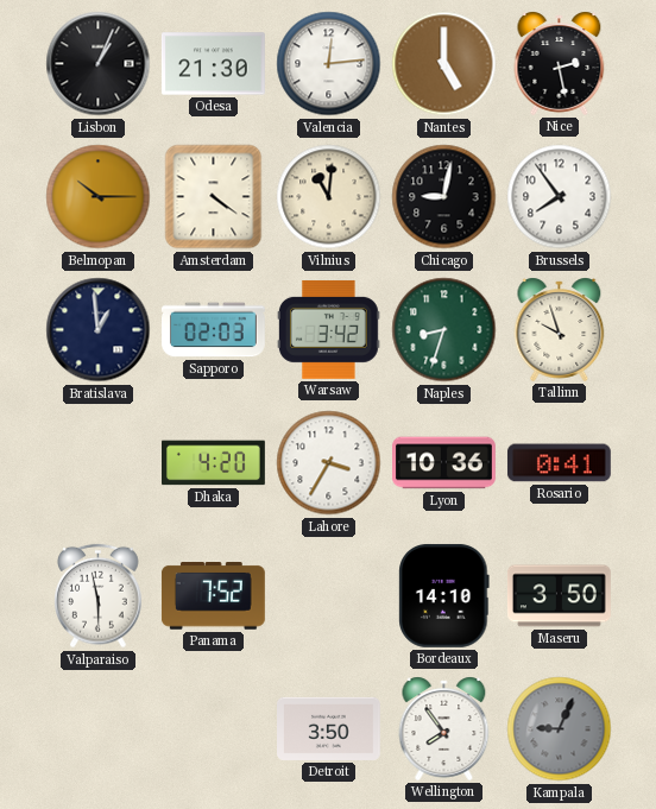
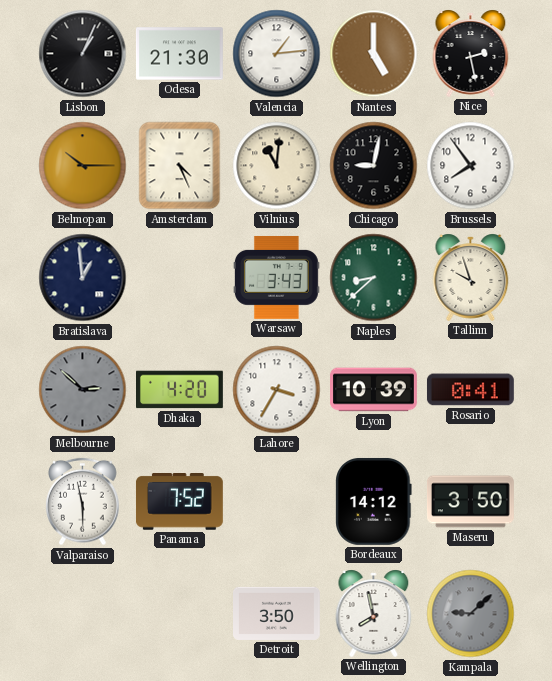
Valencia: 12:14 -> 1:14 (277, 54)
Amsterdam: 4:21 -> 4:26 (180, 166)
Sapporo: 02:03 -> none (214, 330)
Warsaw: 3:42 -> 3:43 (276, 277)
Naples: 8:33 -> 8:38 (374, 278)
Melbourne: none -> 2:52 (83, 390)
Lyon: 10:36 -> 10:39 (374, 390)
Bordeaux: 14:10 -> 14:12 (374, 501)
Wellington: 7:54 -> 7:58 (374, 613)
Kampala: 9:04 -> 9:08 (471, 614)
